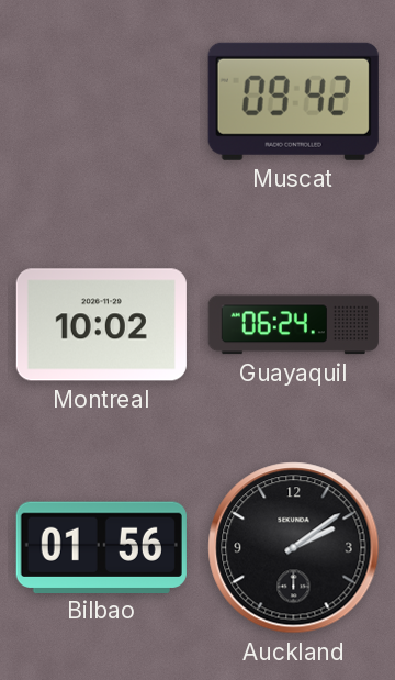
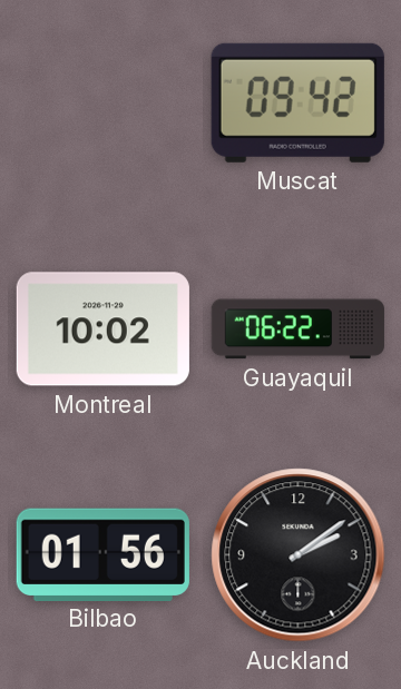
Guayaquil: 06:24 -> 06:22 (297, 329)
